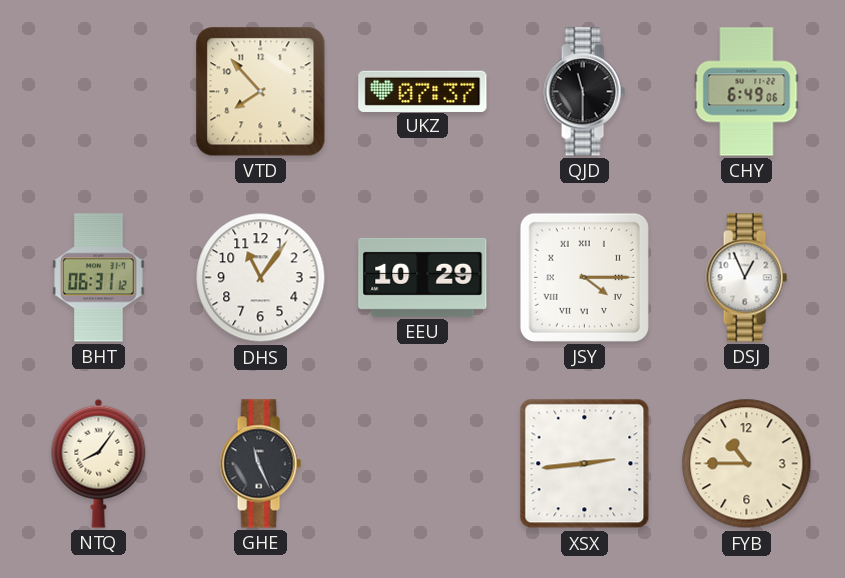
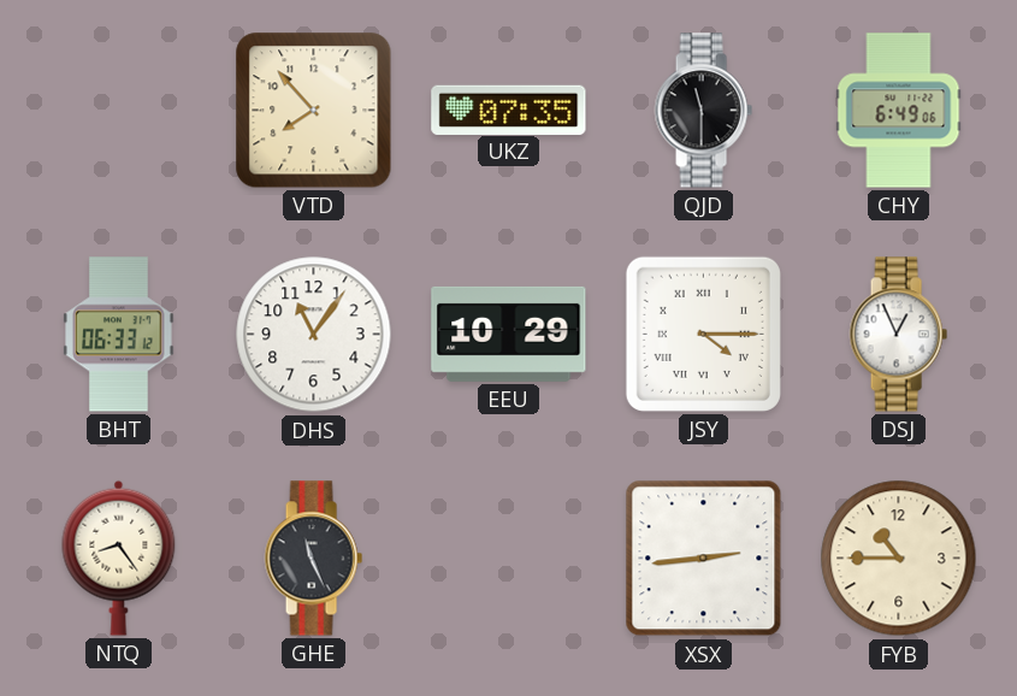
UKZ: 07:37 -> 07:35 (509, 110)
BHT: 06:31 -> 06:33 (119, 335)
NTQ: 8:06 -> 8:24 (119, 558)
